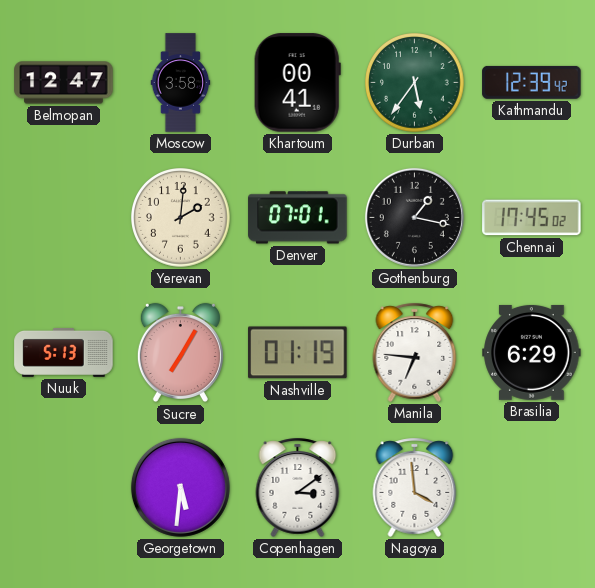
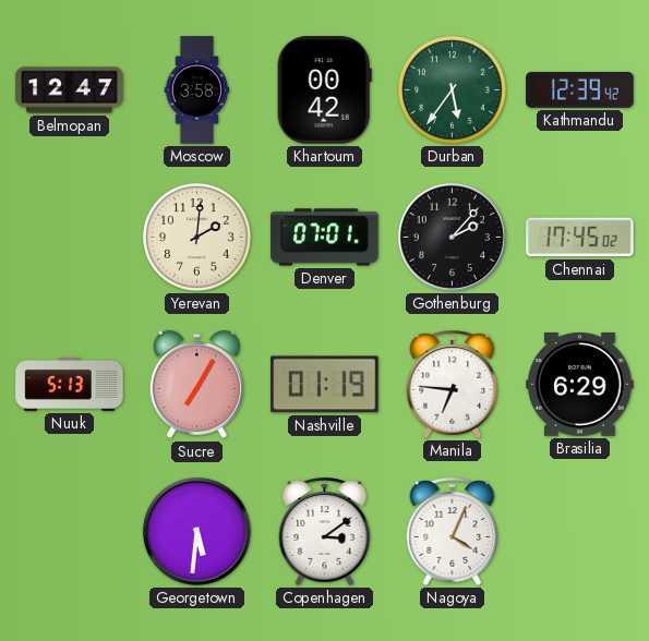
Khartoum: 00:41 -> 00:42 (324, 90)
Gothenburg: 1:17 -> 2:07 (452, 237)
Nagoya: 3:59 -> 4:04 (453, 531)
